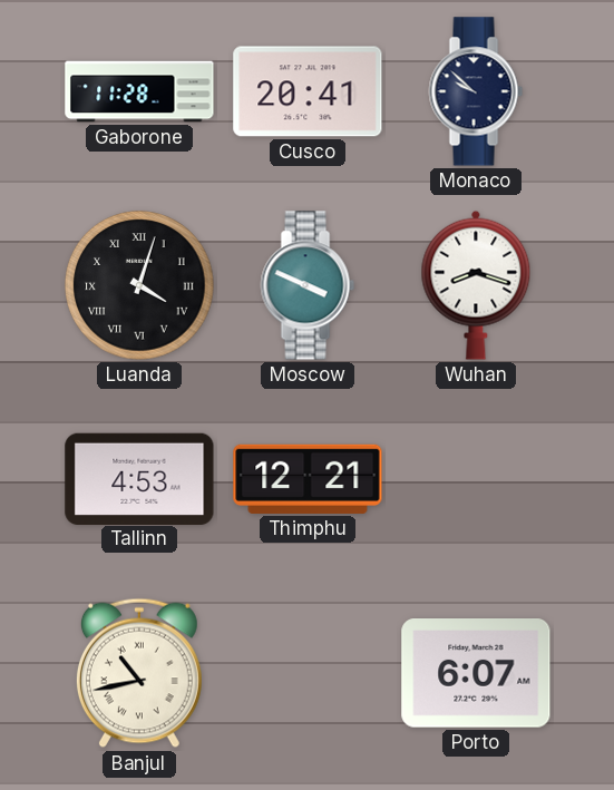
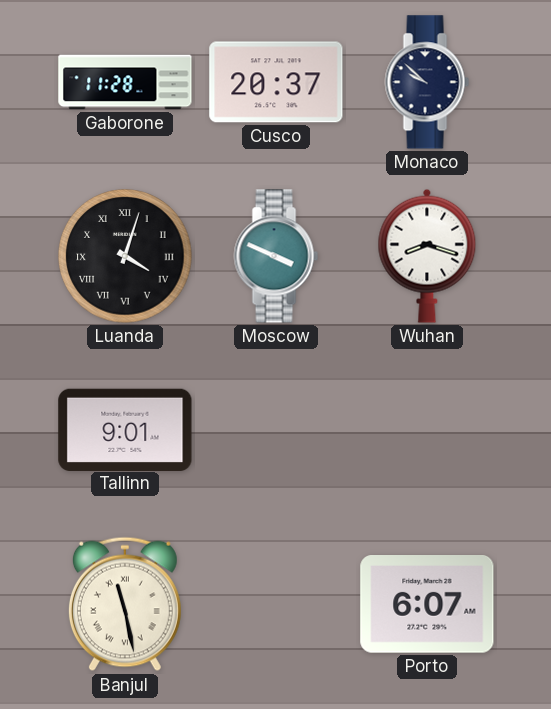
Cusco: 20:41 -> 20:37 (276, 82)
Tallinn: 4:53 -> 9:01 (125, 429)
Thimphu: 12:21 -> none (308, 479)
Banjul: 10:43 -> 11:28 (125, 604)
